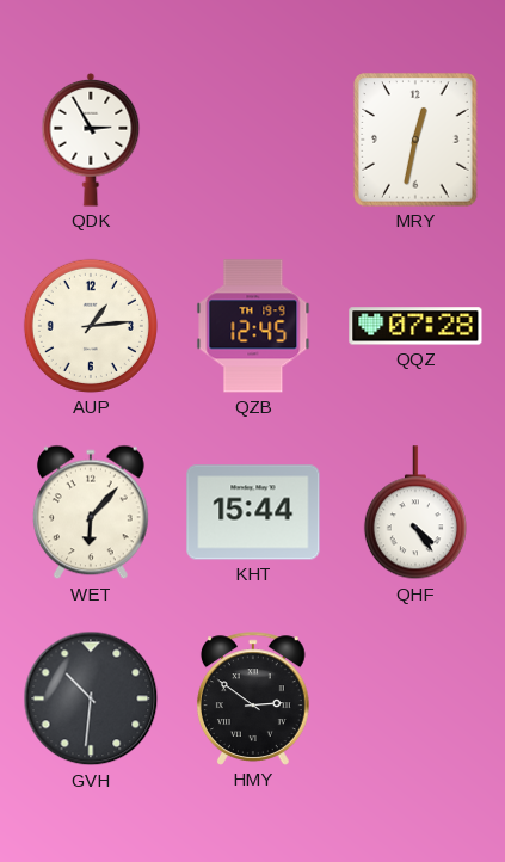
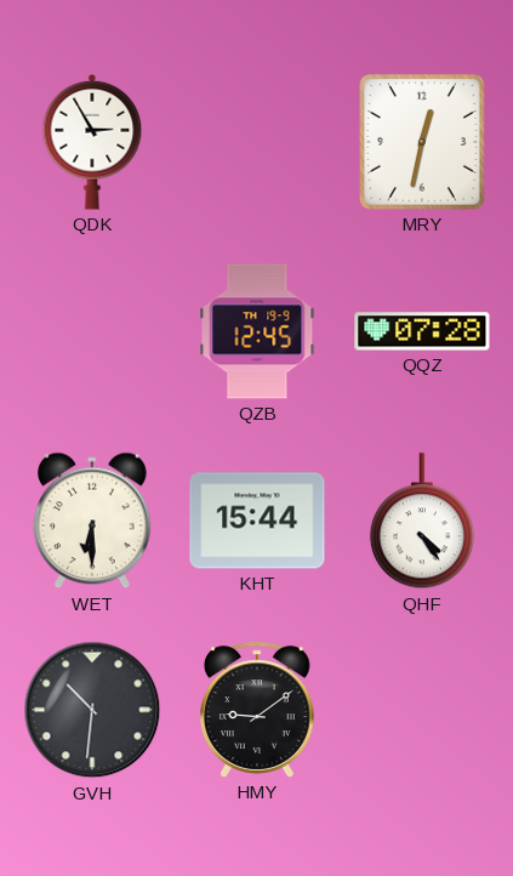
AUP: 1:14 -> none (91, 326)
WET: 6:07 -> 6:30 (92, 521)
HMY: 2:51 -> 9:09 (257, 710)
